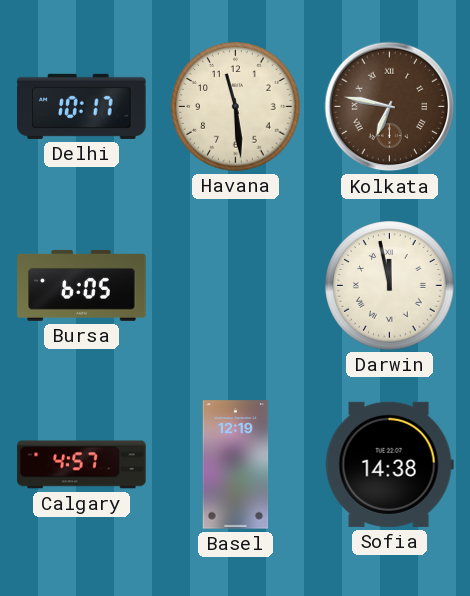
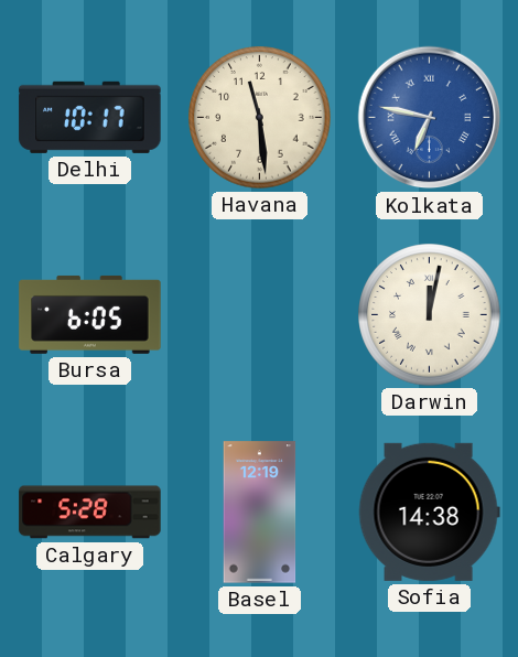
Kolkata dial: brown -> blue (430, 118)
Darwin: 11:58 -> 12:02 (430, 315)
Calgary: 4:57 -> 5:28 (90, 513)
